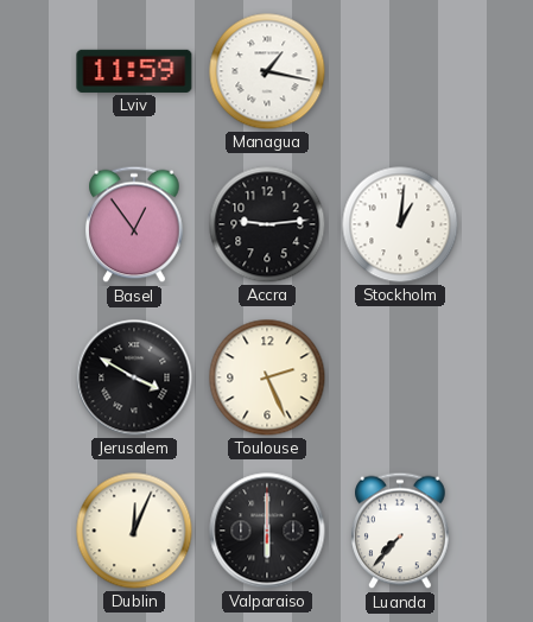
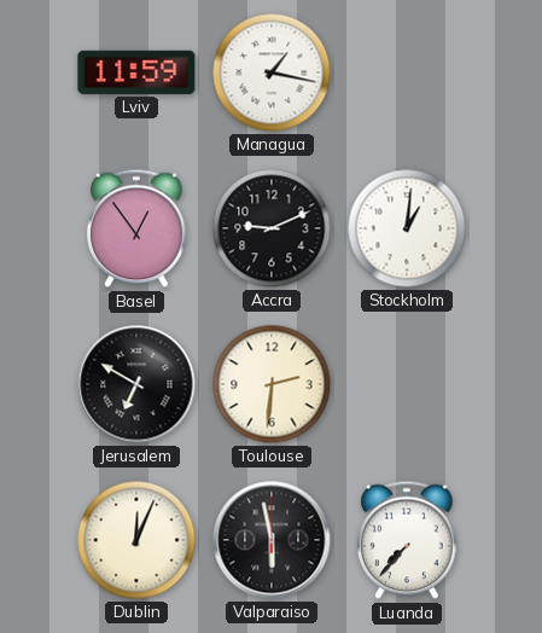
Accra: 9:14 -> 9:11 (272, 228)
Jerusalem: 3:50 -> 6:50 (136, 384)
Toulouse: 2:26 -> 2:31 (272, 384)
Valparaiso: 6:00 -> 5:58 (272, 540)
